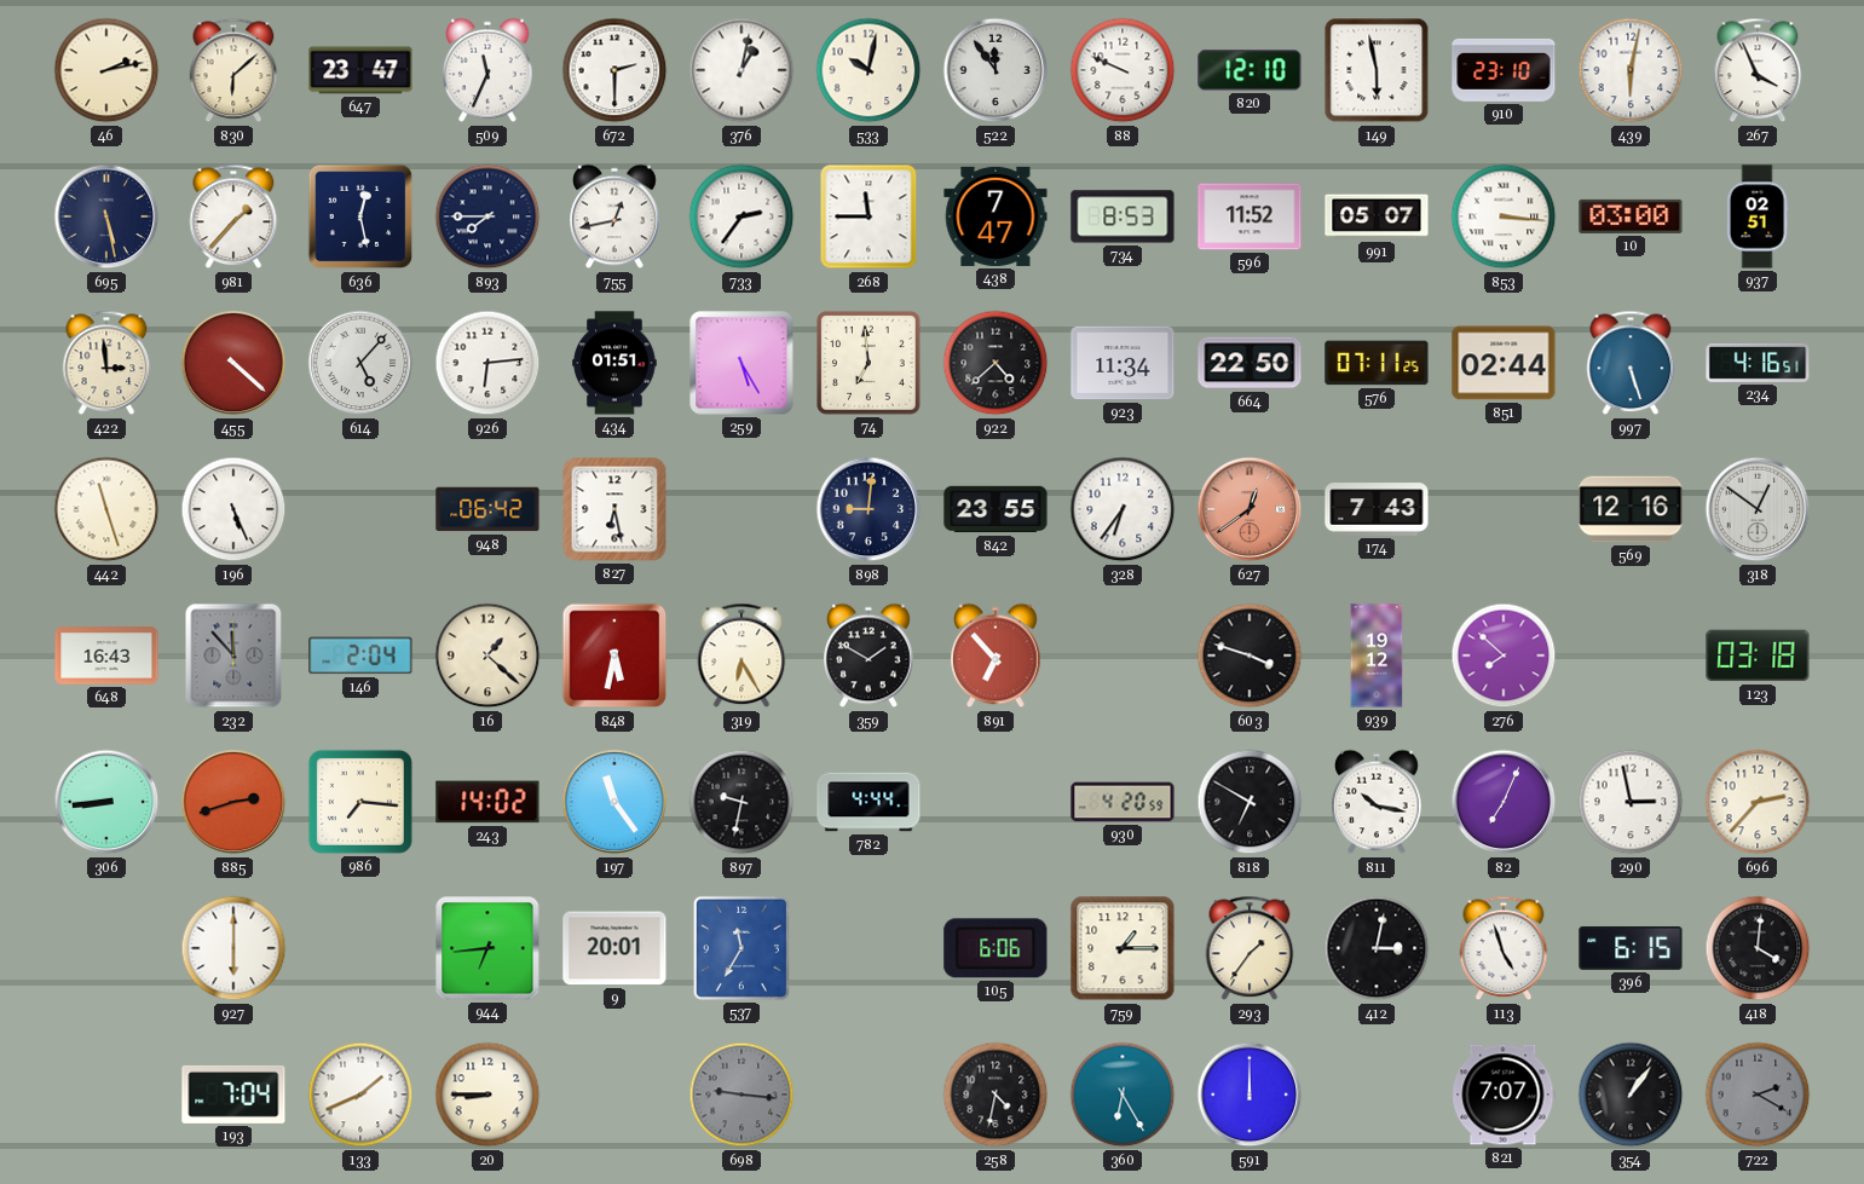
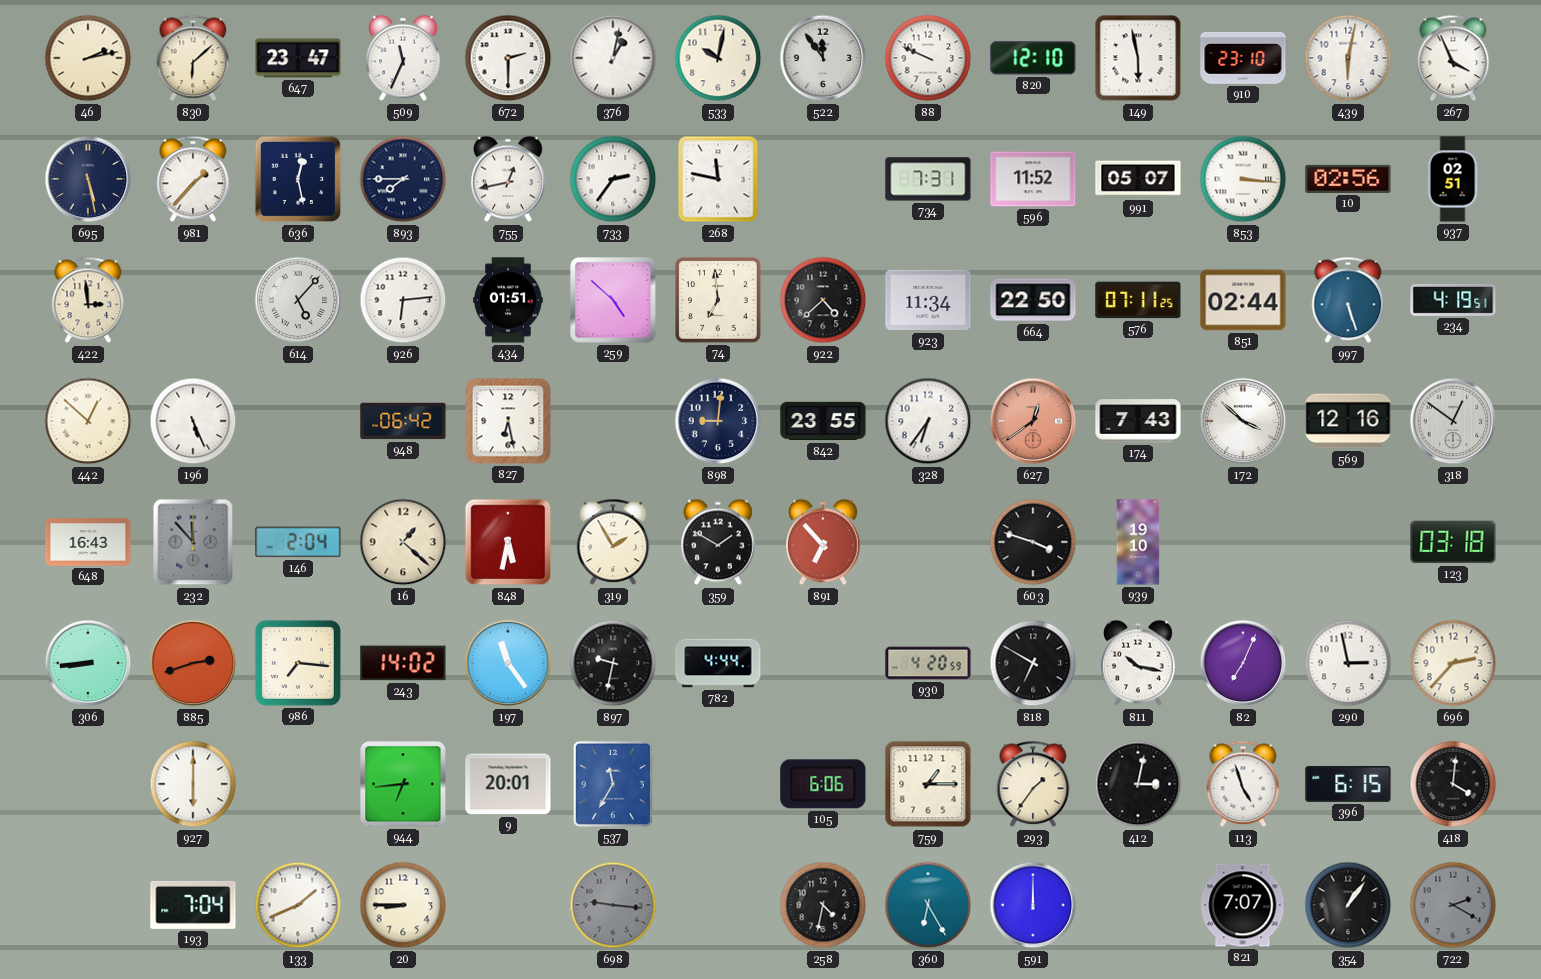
268: 11:45 -> 11:47 (718, 179)
438: 7:47 -> none (996, 216)
734: 8:53 -> 7:31 (928, 179)
10: 03:00 -> 02:56 (1348, 179)
455: 4:22 -> none (233, 363)
259: 5:25 -> 4:52 (613, 300)
234: 4:16 -> 4:19 (1453, 300)
442: 11:27 -> 12:52 (88, 421)
172: none -> 3:52 (1243, 421)
319: 6:25 -> 1:55 (613, 542)
939: 19:12 -> 19:10 (1138, 542)
276: 7:52 -> none (1504, 655)
